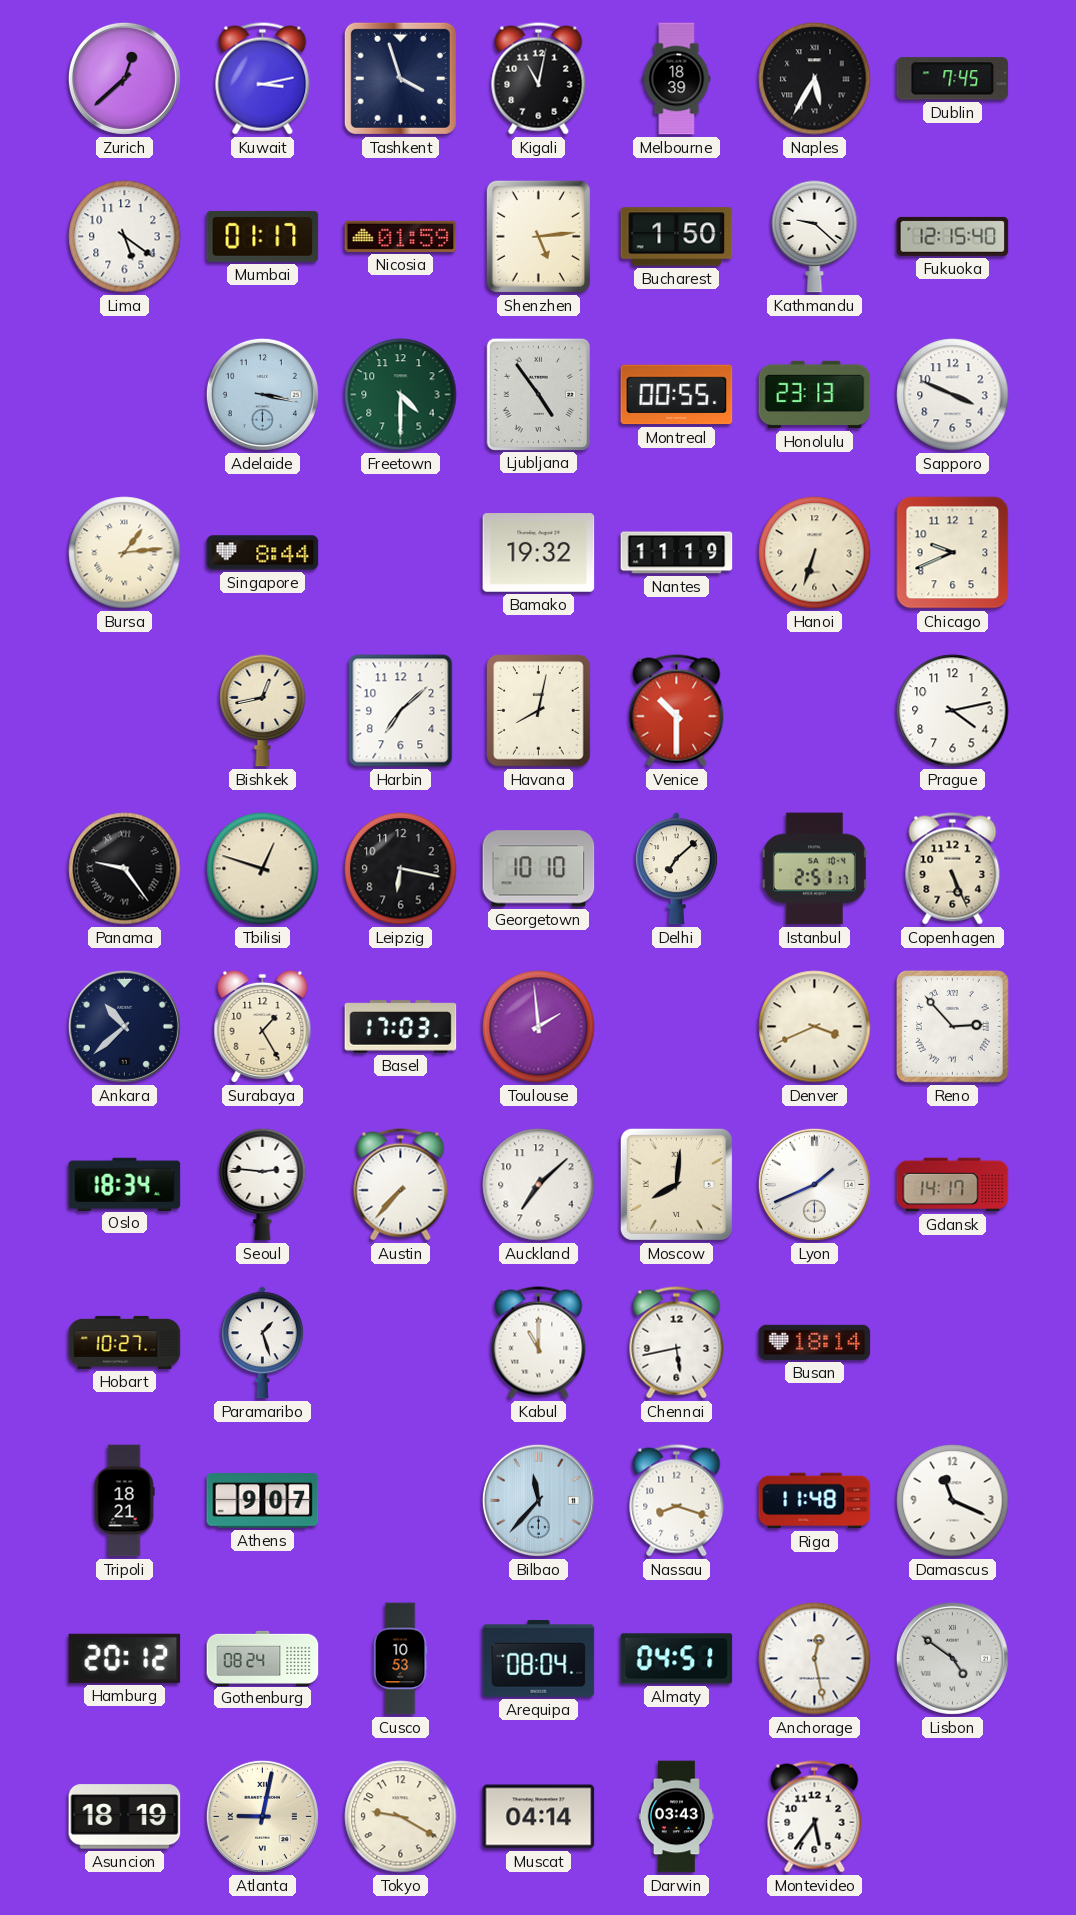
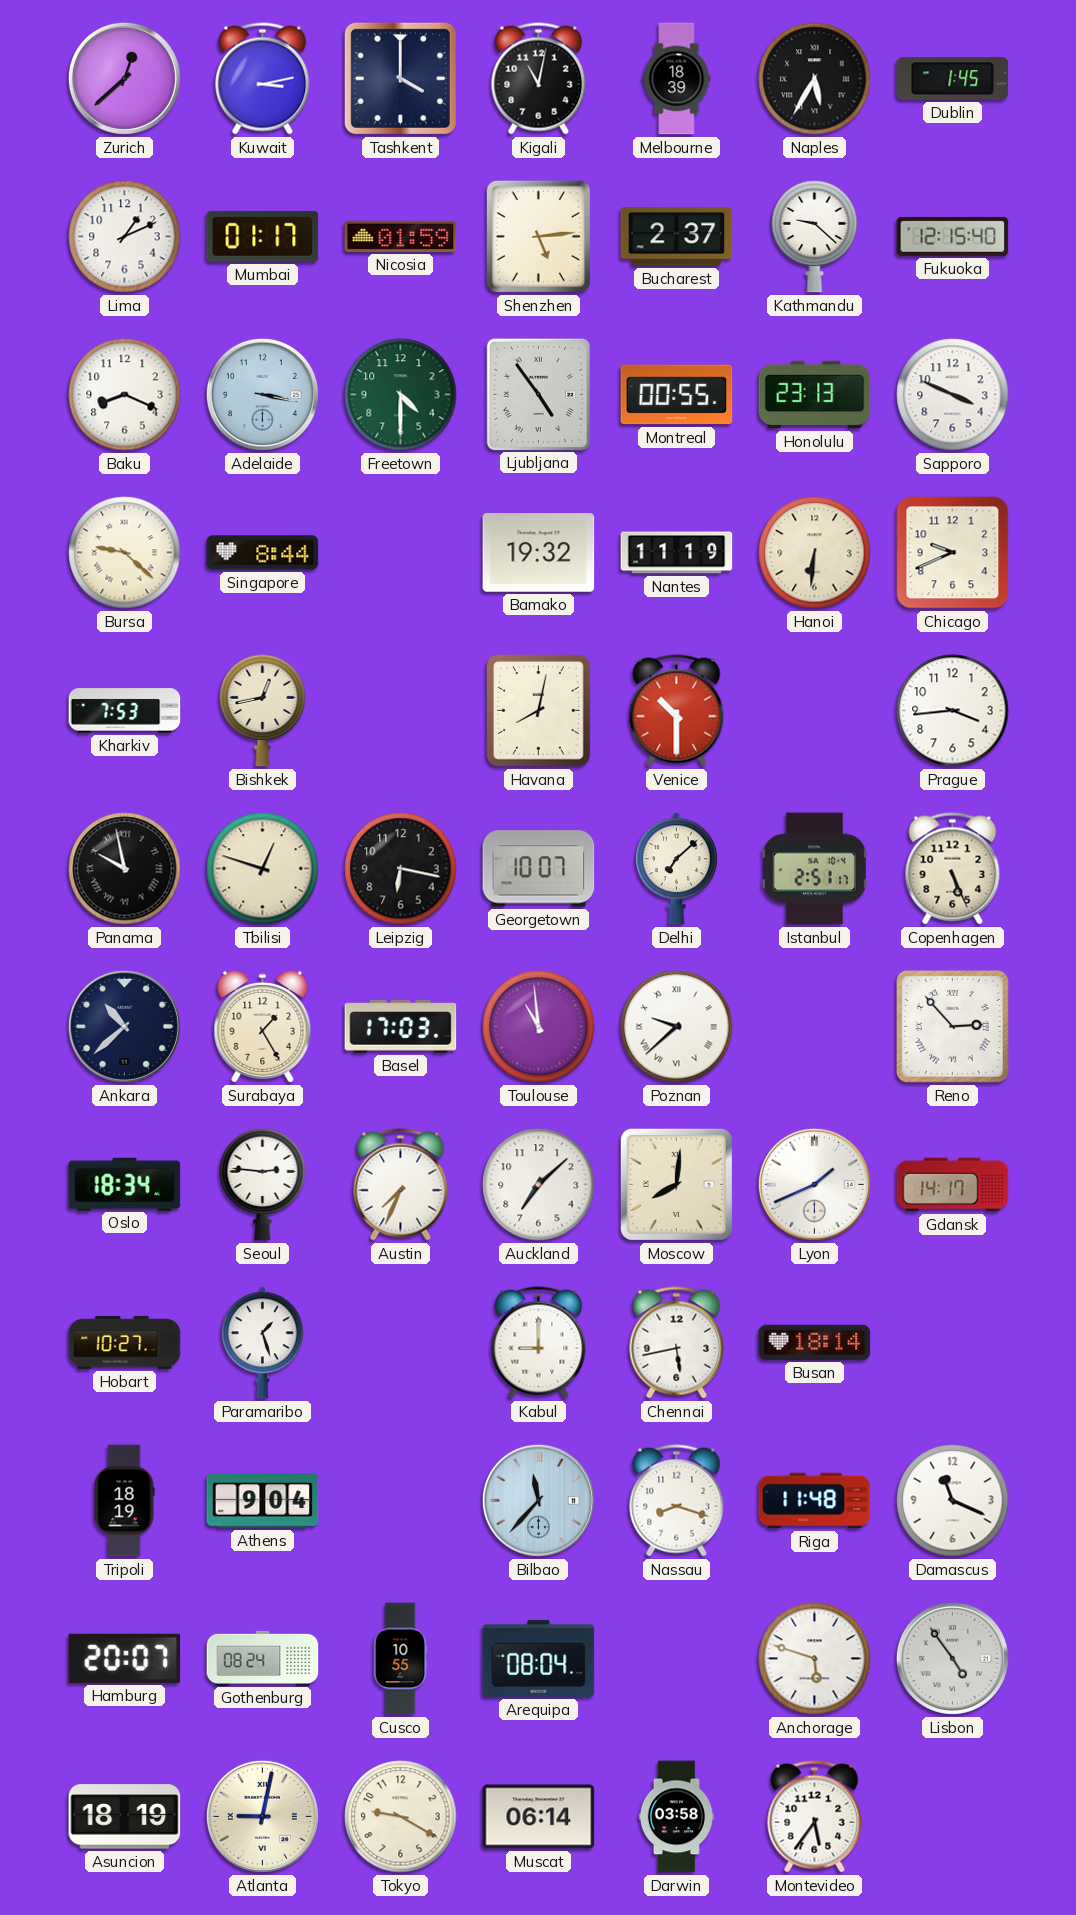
Tashkent: 3:57 -> 4:00 (400, 78)
Dublin: 7:45 -> 1:45 (953, 79)
Lima: 5:21 -> 1:11 (125, 237)
Bucharest: 1:50 -> 2:37 (677, 237)
Baku: none -> 8:19 (125, 395)
Bursa: 1:14 -> 9:22 (125, 553)
Hanoi: 6:33 -> 6:31 (815, 553)
Kharkiv: none -> 7:53 (125, 711)
Harbin: 7:08 -> none (401, 711)
Prague: 4:13 -> 3:44 (953, 711)
Panama: 9:24 -> 9:58 (125, 869)
Georgetown: 10:10 -> 10:07 (539, 869)
Toulouse: 1:59 -> 10:59 (539, 1027)
Poznan: none -> 9:38 (677, 1027)
Denver: 3:41 -> none (815, 1027)
Austin: 7:37 -> 7:34 (401, 1185)
Kabul: 11:00 -> 9:00 (539, 1343)
Tripoli: 18:21 -> 18:19 (124, 1501)
Athens: 9:07 -> 9:04 (263, 1501)
Hamburg: 20:12 -> 20:07 (125, 1658)
Cusco: 10:53 -> 10:55 (400, 1659)
Almaty: 04:51 -> none (677, 1659)
Anchorage: 12:28 -> 5:48 (815, 1659)
Lisbon: 4:51 -> 4:54 (952, 1658)
Muscat: 04:14 -> 06:14 (539, 1817)
Darwin: 03:43 -> 03:58 (676, 1817)
